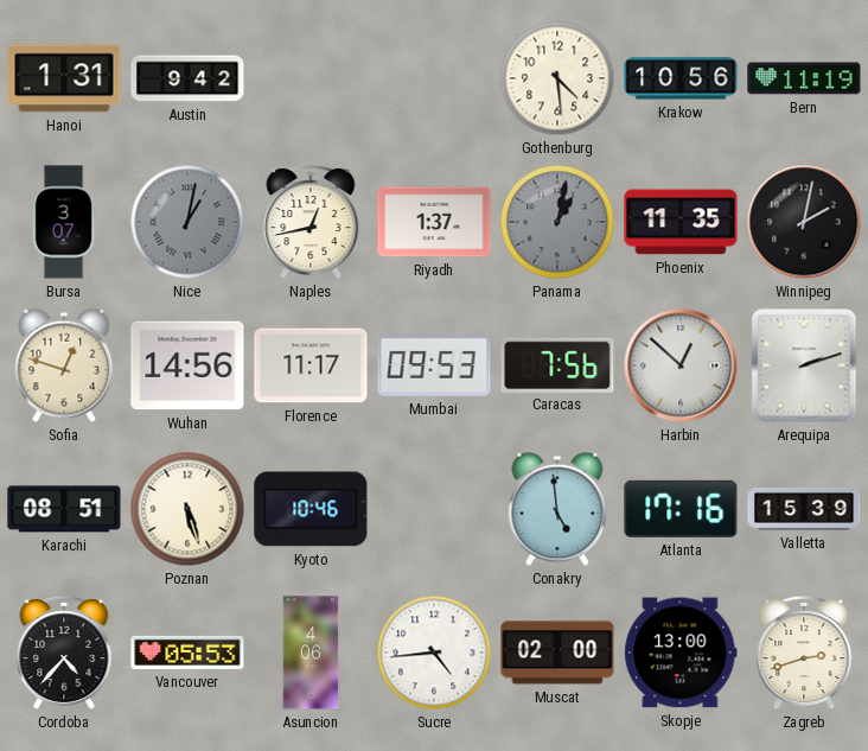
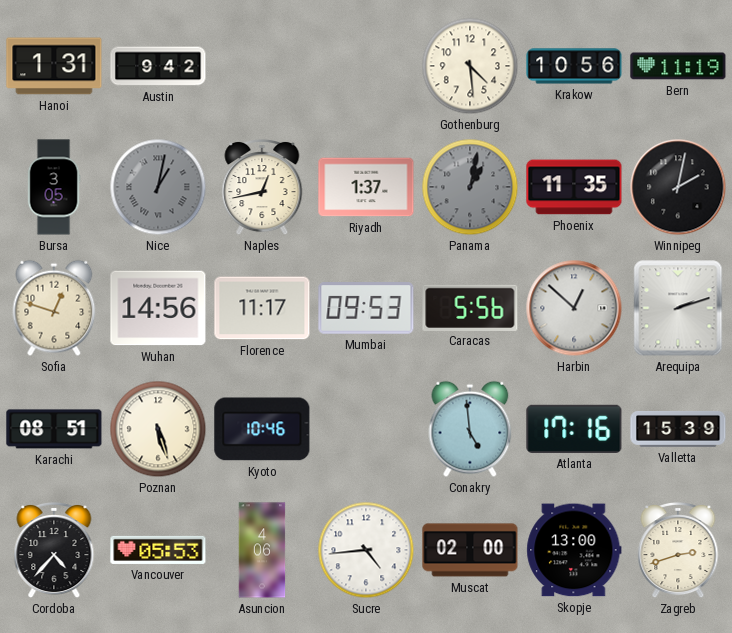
Bursa: 3:07 -> 3:05 (54, 187)
Caracas: 7:56 -> 5:56 (470, 307)
